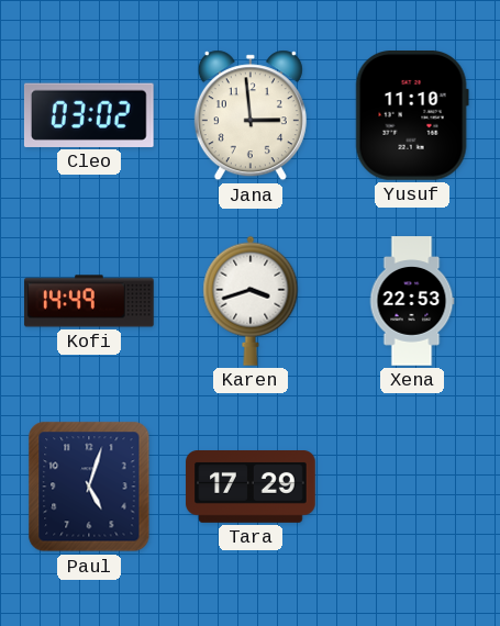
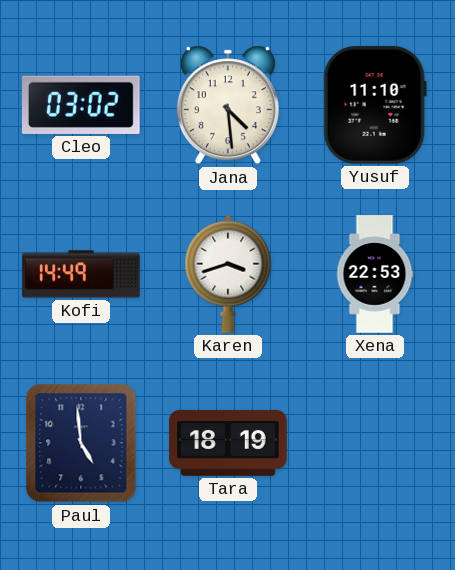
Jana: 2:59 -> 4:29 (228, 105)
Paul: 5:03 -> 4:59 (81, 443)
Tara: 17:29 -> 18:19 (228, 444)
